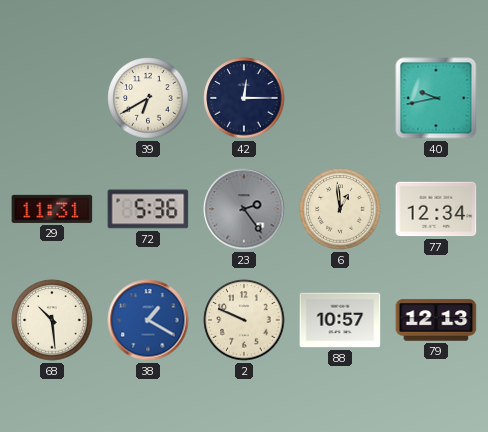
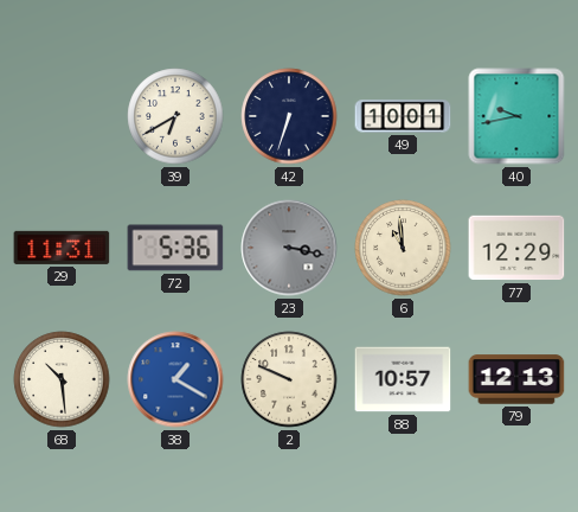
42: 12:15 -> 6:33 (289, 116)
49: none -> 10:01 (403, 116)
23: 2:24 -> 3:17 (289, 248)
6: 12:59 -> 10:59 (403, 248)
77: 12:34 -> 12:29 (516, 248)
